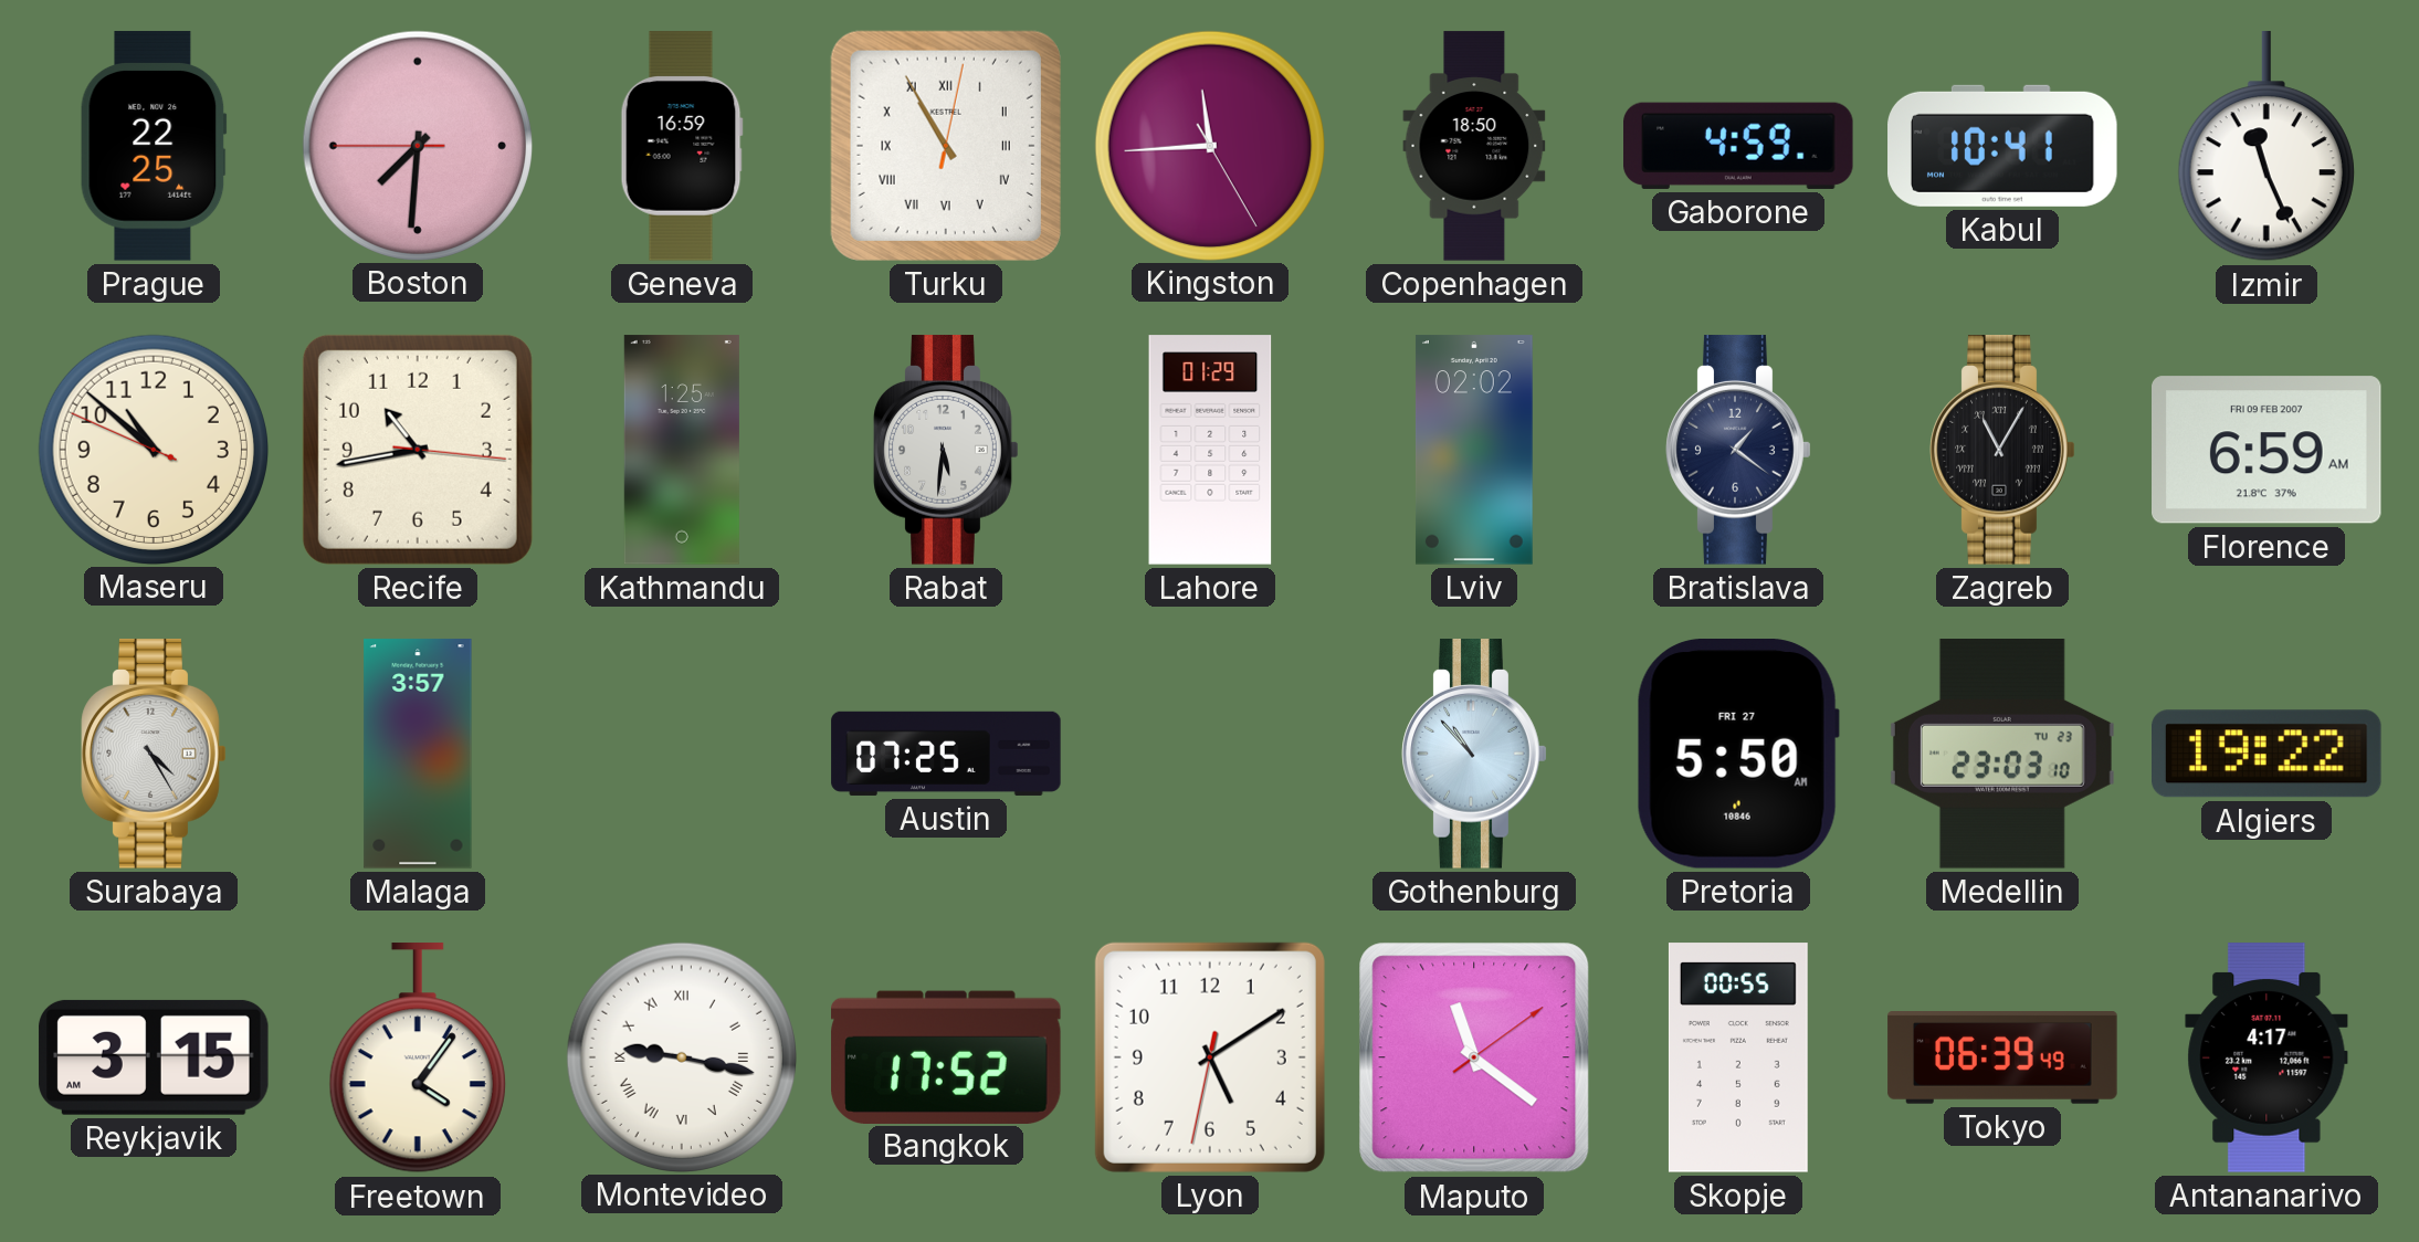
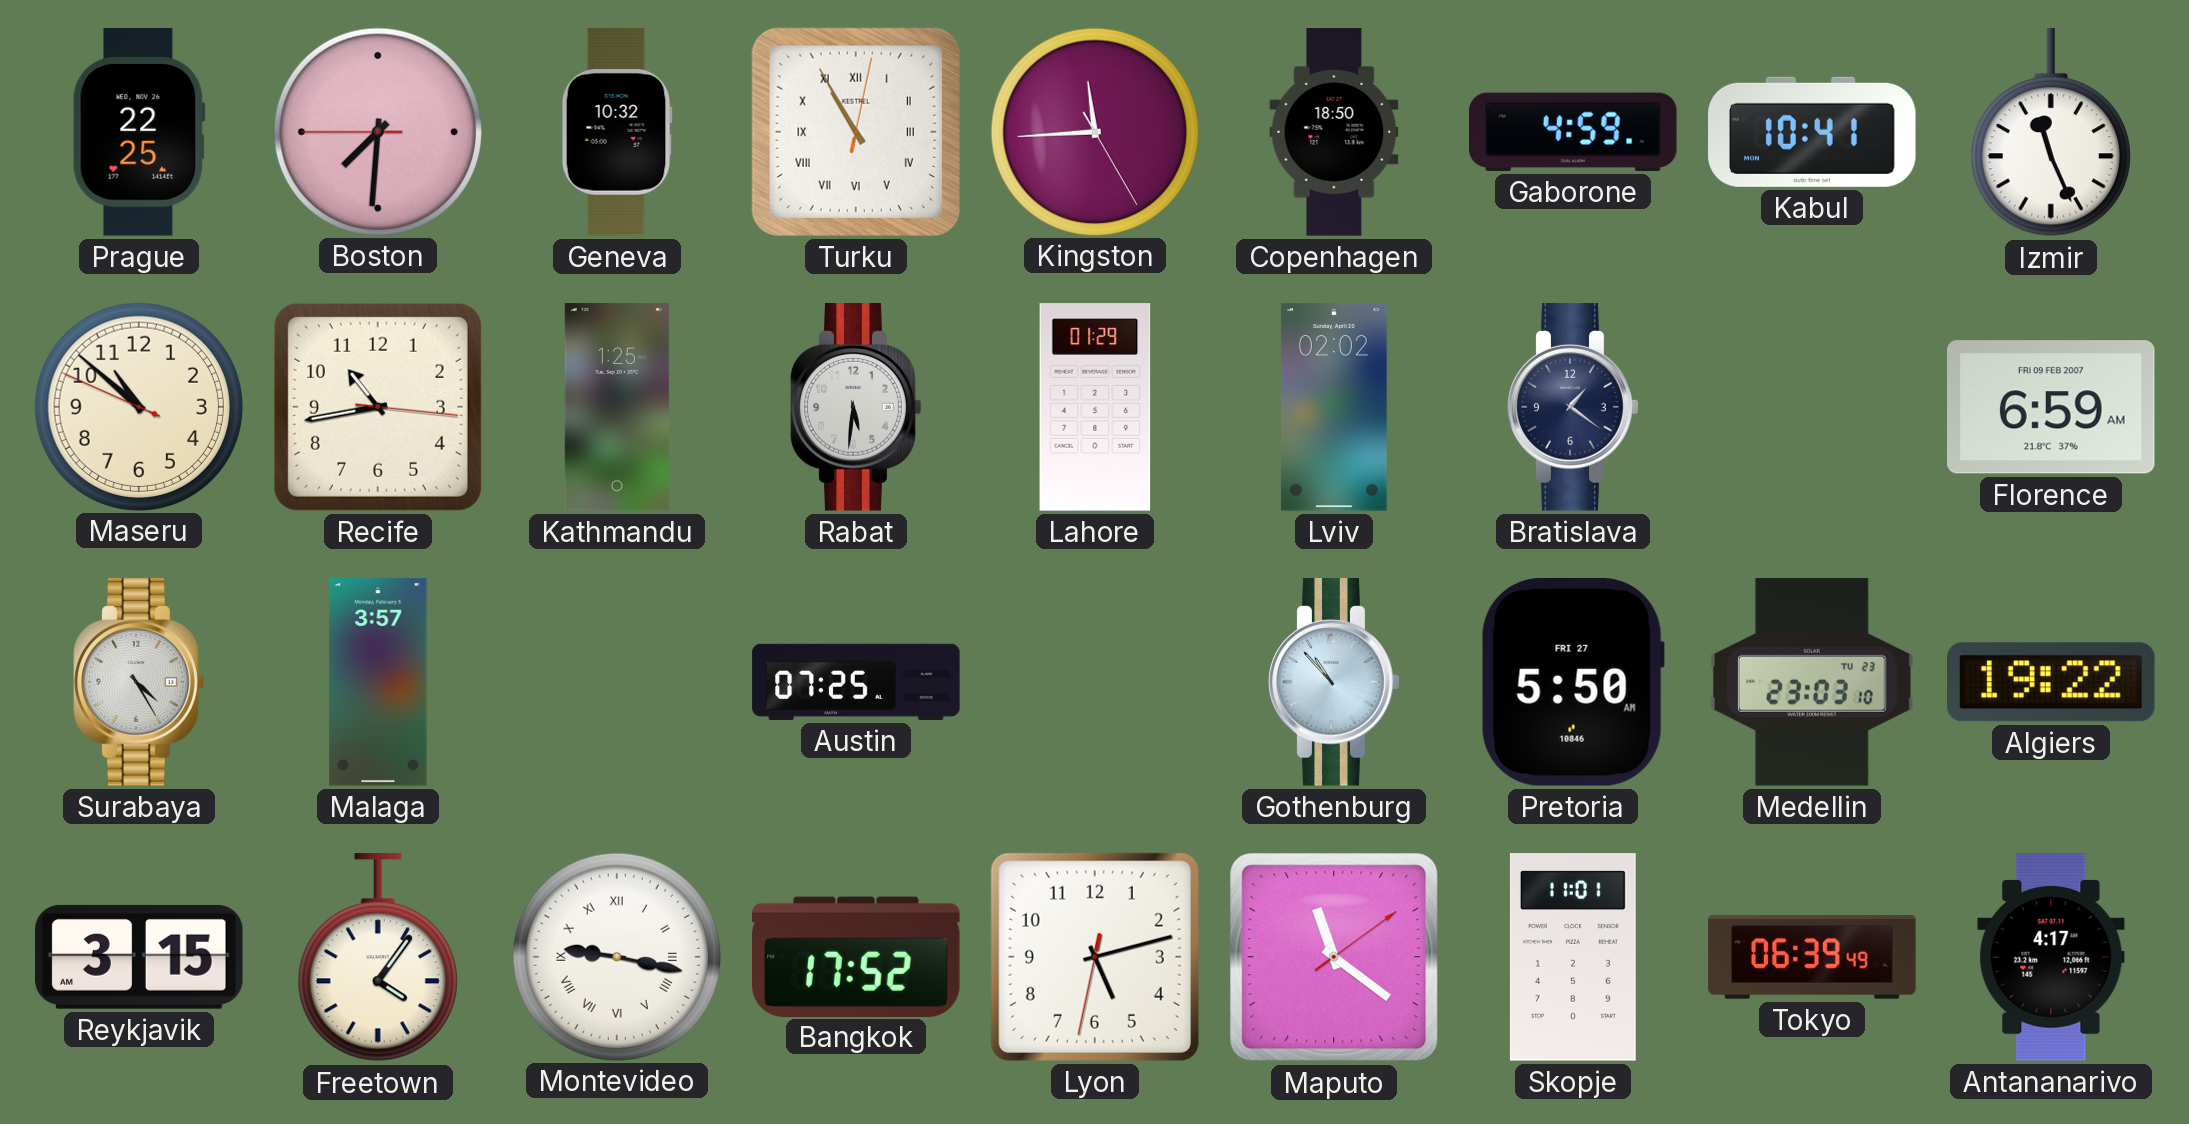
Geneva: 16:59 -> 10:32 (617, 132)
Zagreb: 11:05 -> none (2002, 450)
Lyon: 5:09 -> 5:12 (1095, 957)
Skopje: 00:55 -> 11:01 (1573, 957)
